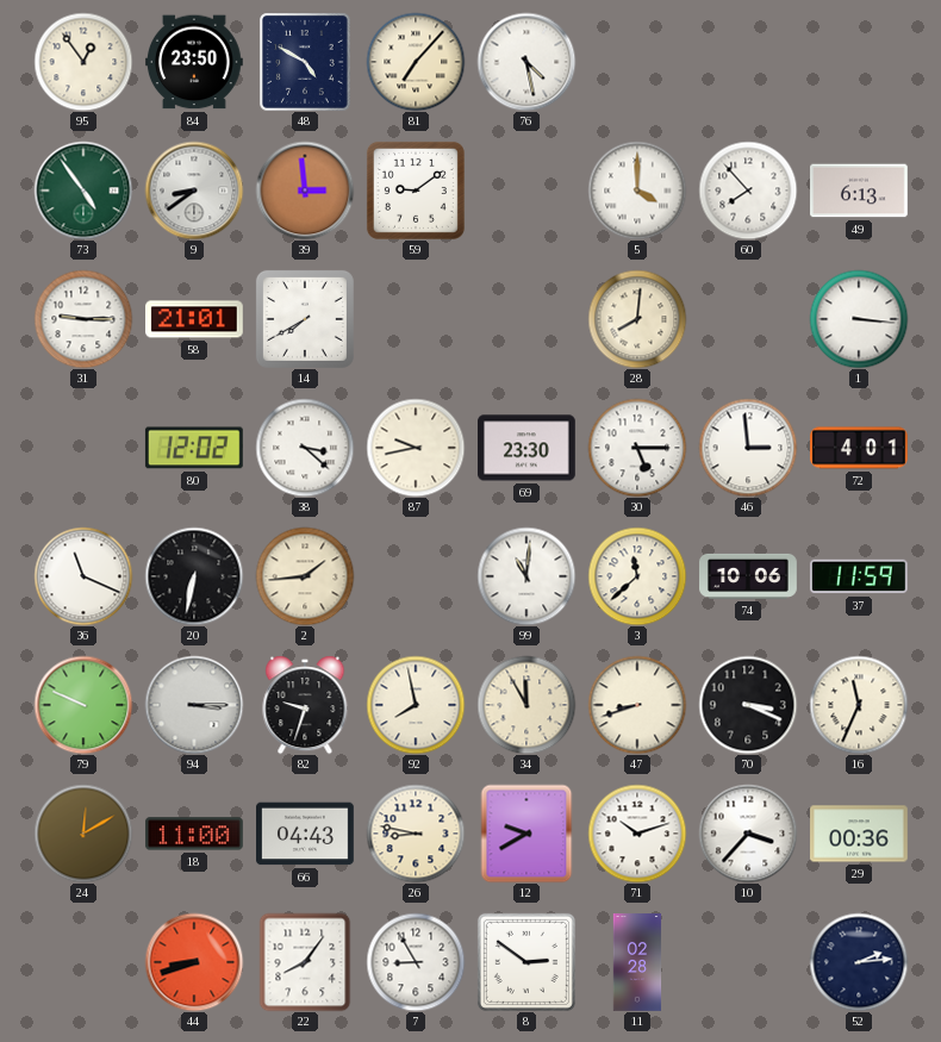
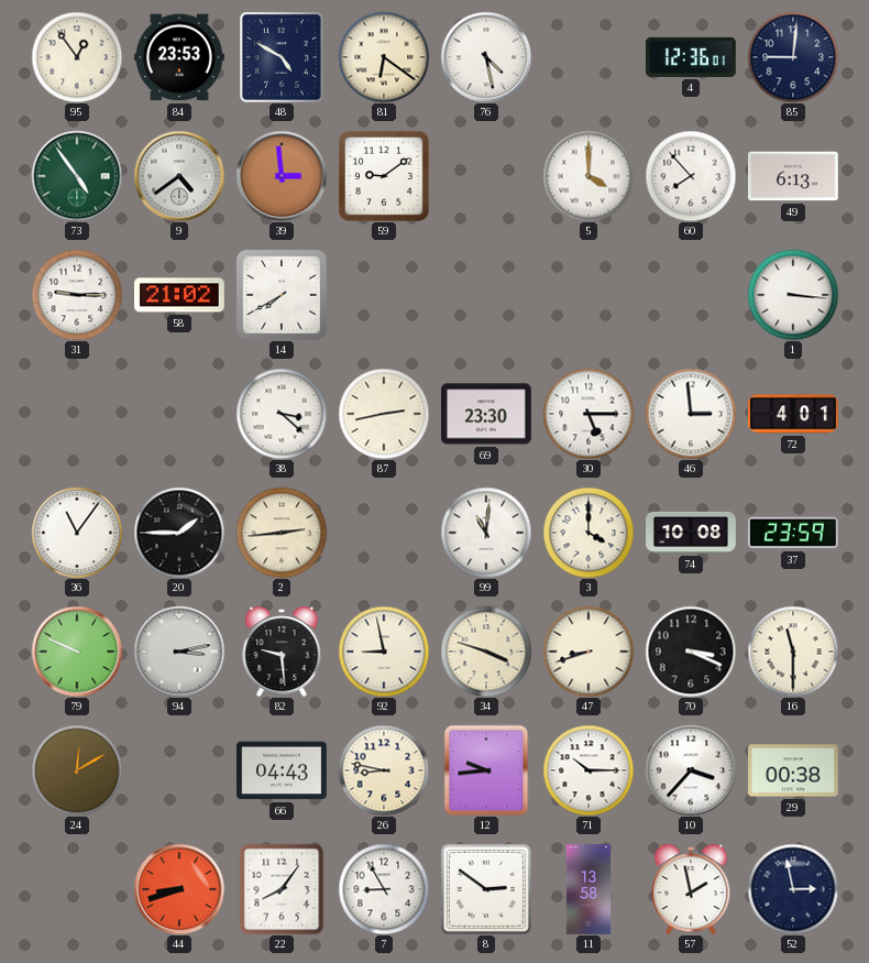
84: 23:50 -> 23:53 (180, 57)
81: 7:07 -> 6:21 (384, 57)
4: none -> 12:36 (692, 57)
85: none -> 9:01 (793, 57)
9: 8:39 -> 4:39 (179, 176)
58: 21:01 -> 21:02 (180, 295)
28: 8:01 -> none (637, 319)
80: 12:02 -> none (194, 448)
87: 9:43 -> 2:43 (384, 414)
36: 11:19 -> 11:06 (77, 533)
20: 6:32 -> 1:45 (179, 533)
2: 1:44 -> 2:44 (282, 533)
3: 11:38 -> 4:00 (588, 533)
74: 10:06 -> 10:08 (692, 533)
37: 11:59 -> 23:59 (793, 533)
94: 3:15 -> 3:13 (179, 652)
82: 9:33 -> 9:29 (282, 652)
92: 7:58 -> 8:58 (384, 652)
34: 11:55 -> 3:48 (486, 652)
16: 11:34 -> 11:30 (793, 652)
18: 11:00 -> none (195, 834)
12: 9:40 -> 9:44 (486, 770)
71: 10:12 -> 10:15 (588, 770)
29: 00:36 -> 00:38 (794, 770)
11: 02:28 -> 13:58 (588, 889)
57: none -> 1:58 (691, 889)
52: 2:14 -> 2:58 (793, 889)
